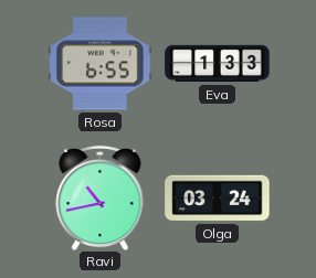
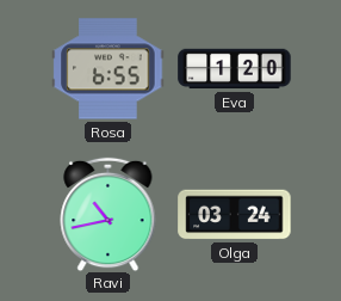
Eva: 1:33 -> 1:20 (235, 69)
